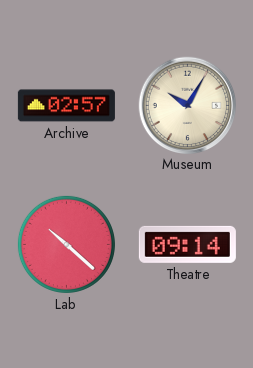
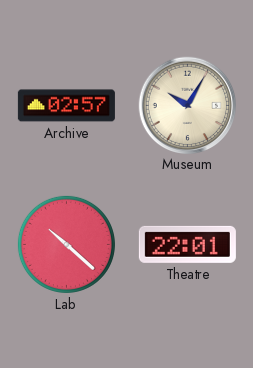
Theatre: 09:14 -> 22:01 (187, 244)
